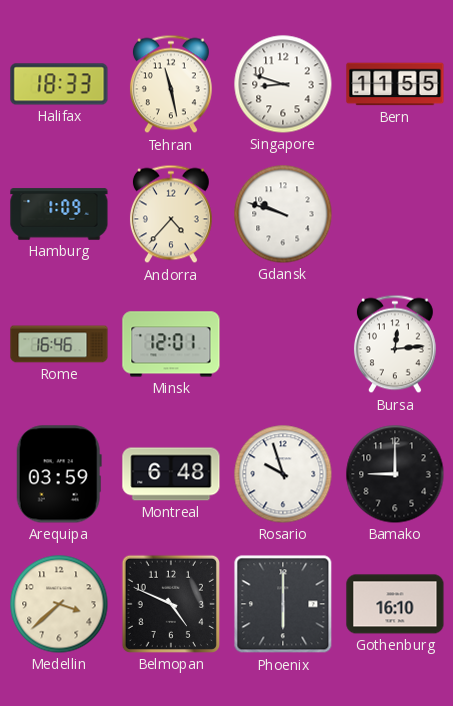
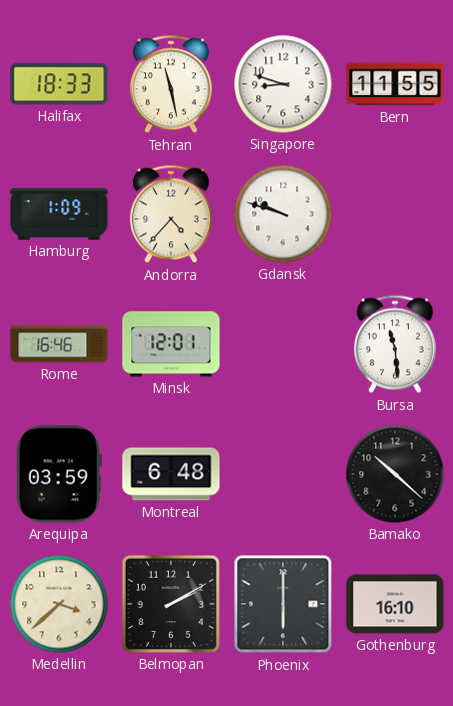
Bursa: 12:14 -> 11:29 (395, 344)
Rosario: 9:57 -> none (283, 474)
Bamako: 9:00 -> 10:22 (395, 474)
Belmopan: 4:49 -> 2:10 (171, 604)
